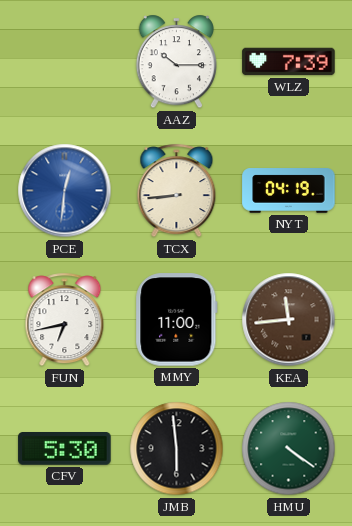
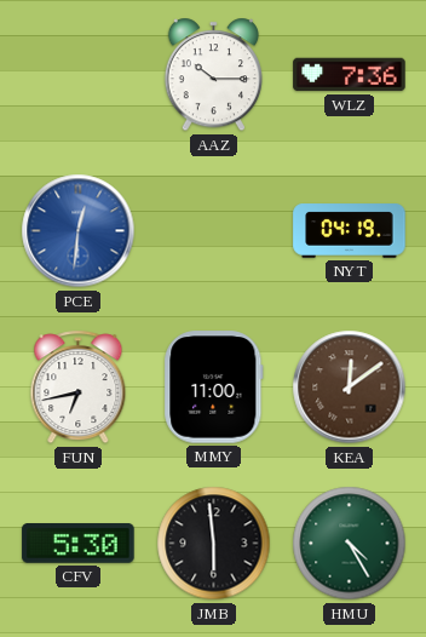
WLZ: 7:39 -> 7:36 (350, 75)
TCX: 8:44 -> none (177, 191)
KEA: 11:44 -> 12:09 (350, 388)
HMU: 4:21 -> 4:25 (350, 544)
